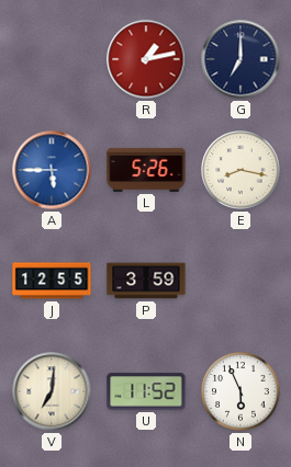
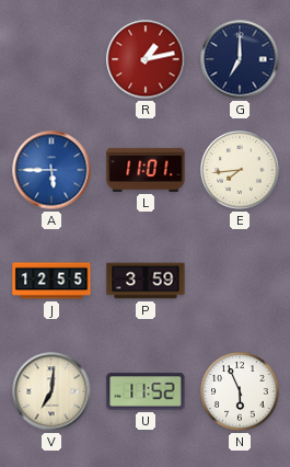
L: 5:26 -> 11:01 (146, 170)
E: 8:17 -> 7:44 (240, 170)
